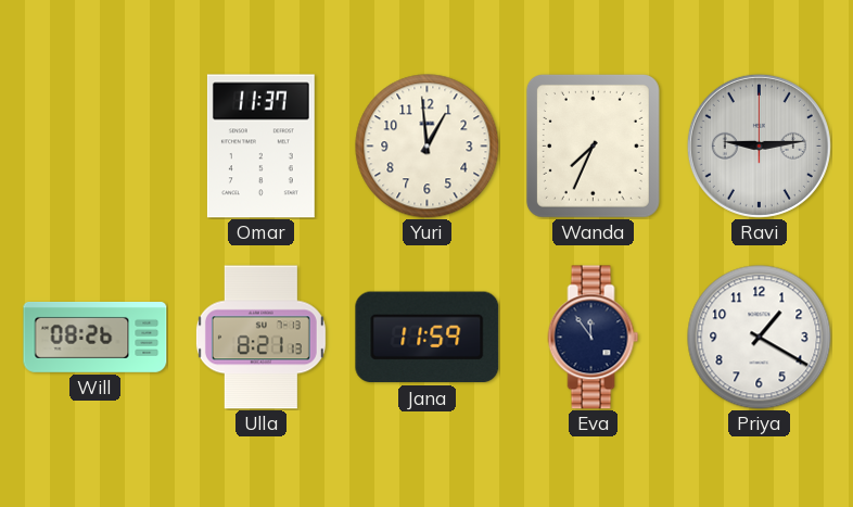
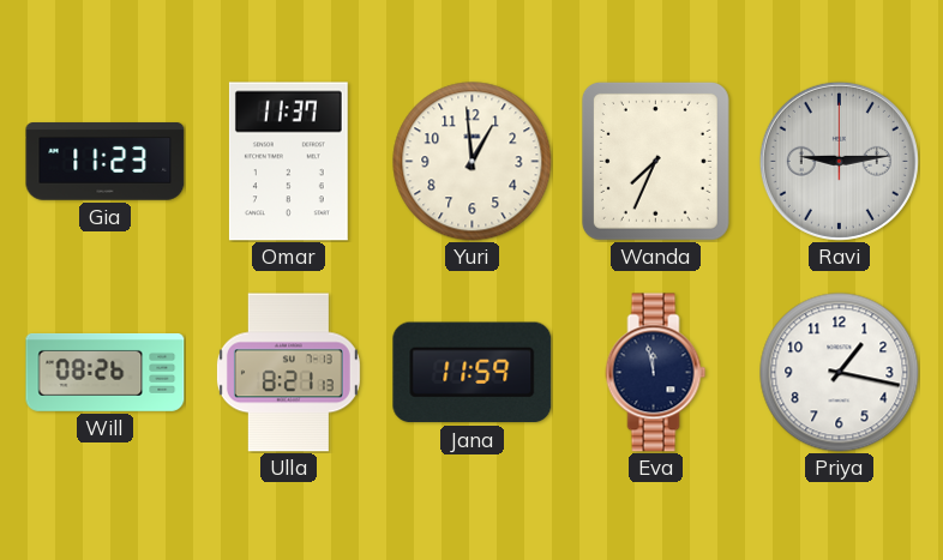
Gia: none -> 11:23 (106, 162)
Eva: 11:54 -> 11:58 (656, 373)
Priya: 1:20 -> 1:17 (840, 373)
